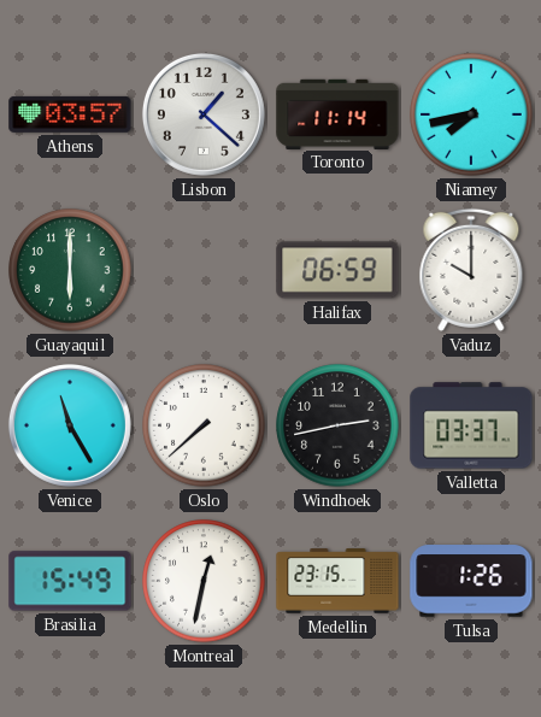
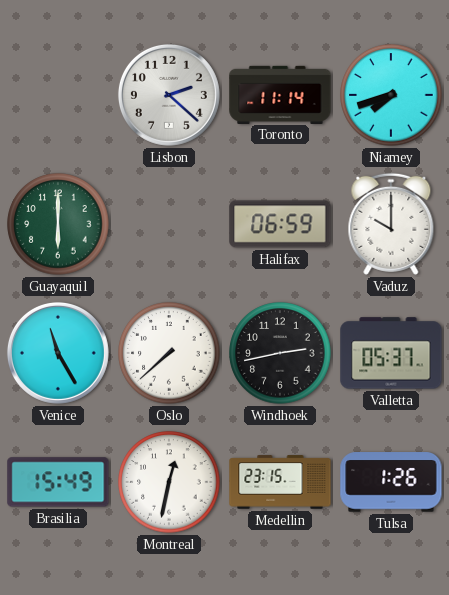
Athens: 03:57 -> none (70, 114)
Lisbon: 1:22 -> 2:22 (169, 95)
Niamey: 7:43 -> 7:42 (391, 95)
Valletta: 03:37 -> 05:37 (391, 353)
